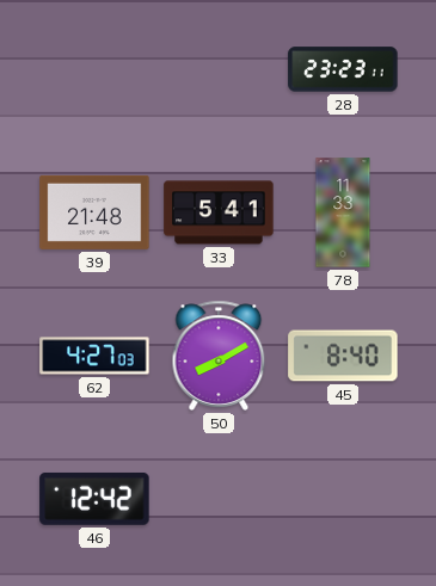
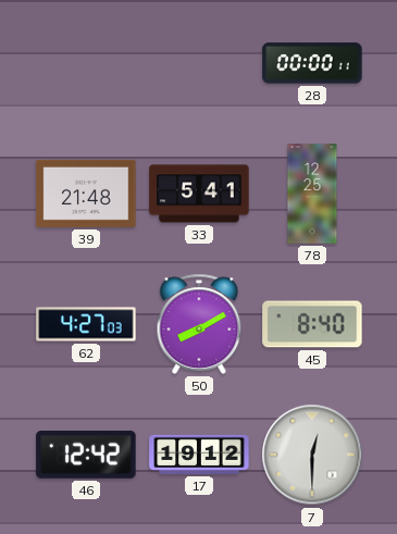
28: 23:23 -> 00:00 (312, 63)
78: 11:33 -> 12:25 (312, 194)
17: none -> 19:12 (199, 455)
7: none -> 12:30 (312, 455)
